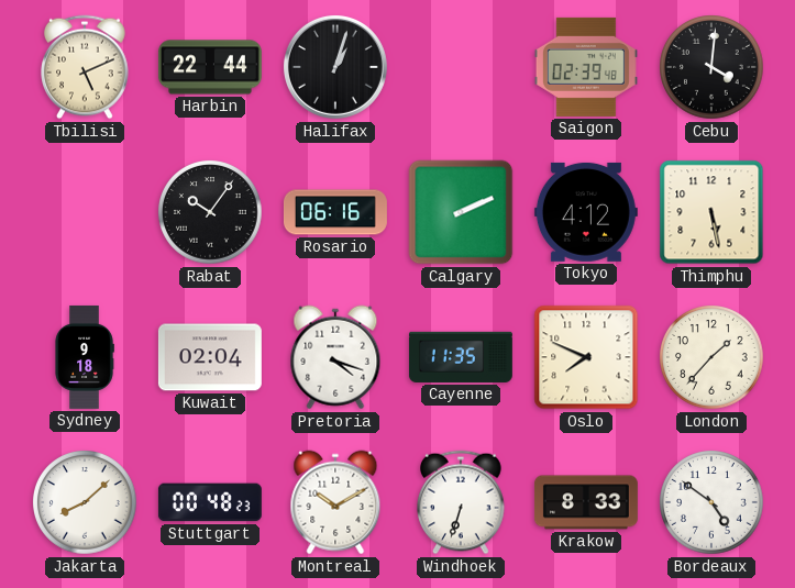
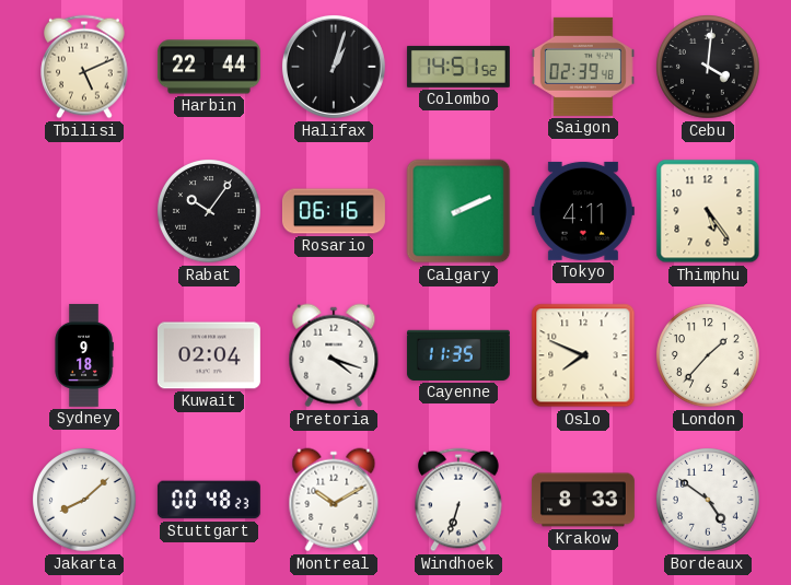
Colombo: none -> 14:51 (458, 67)
Tokyo: 4:12 -> 4:11 (583, 211)
Thimphu: 5:28 -> 5:24 (708, 211)
